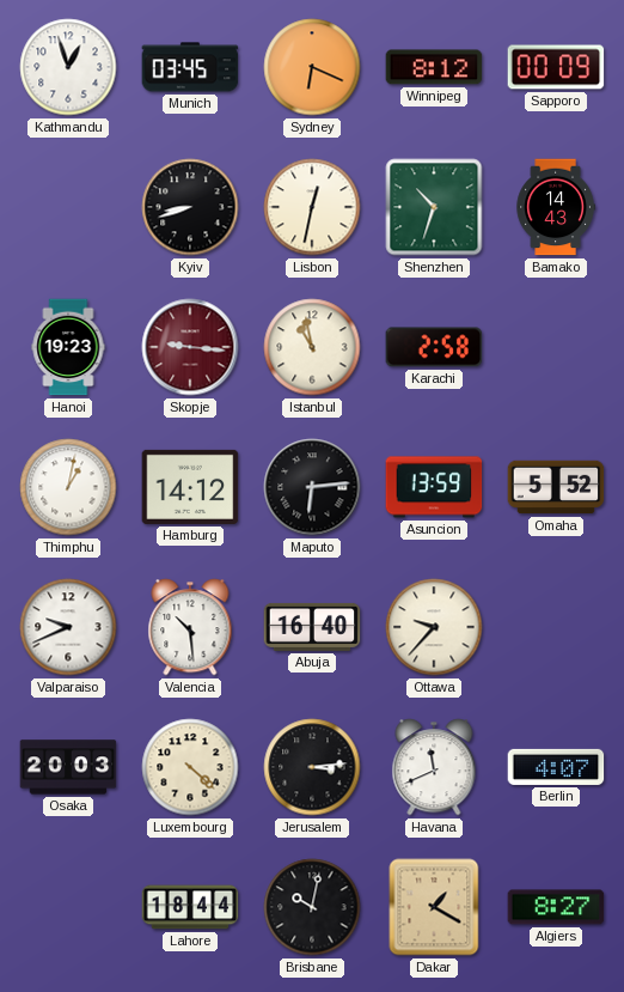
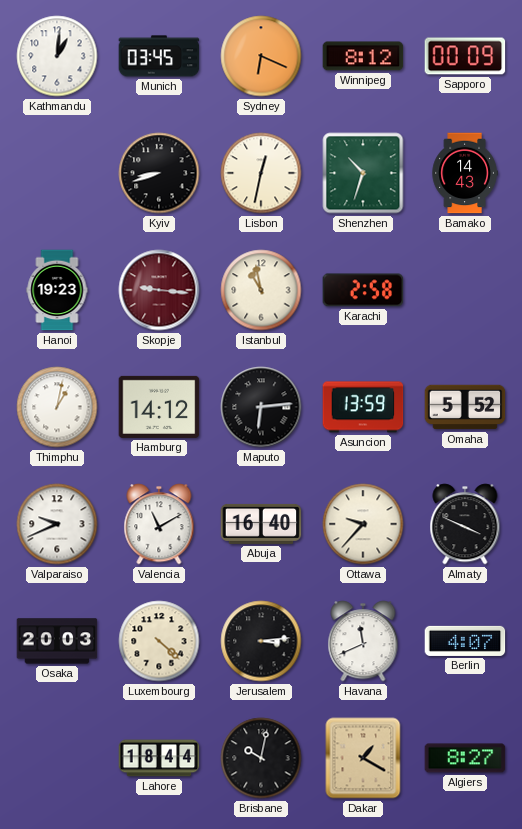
Kathmandu: 12:57 -> 1:01 (57, 56)
Valencia: 10:29 -> 11:10 (159, 524)
Almaty: none -> 3:49 (465, 524)
